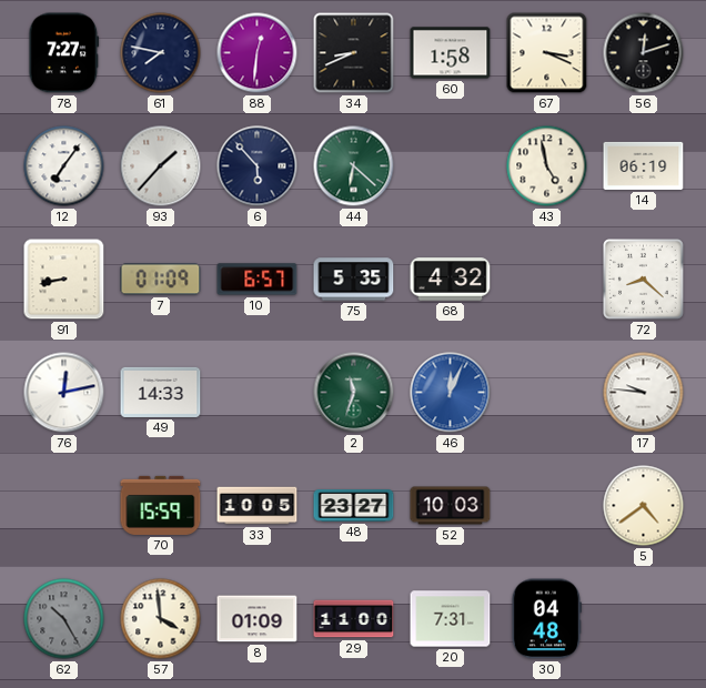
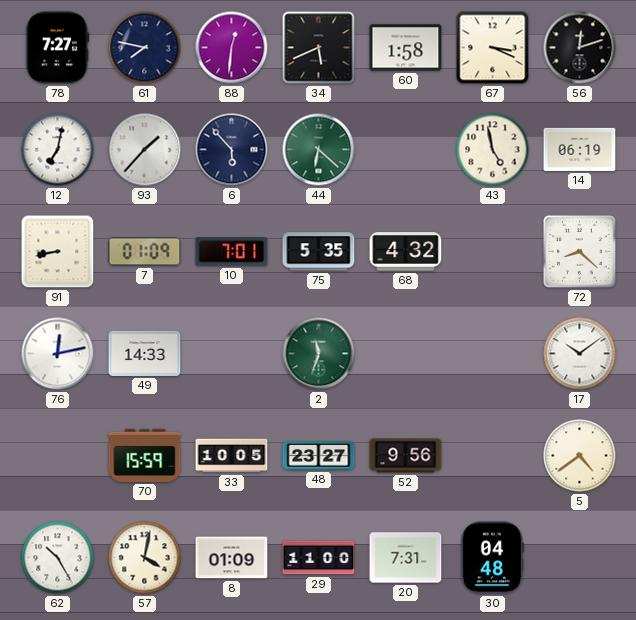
34: 8:41 -> 5:41 (319, 48)
12: 7:06 -> 7:02 (58, 150)
10: 6:57 -> 7:01 (232, 252)
46: 12:04 -> none (451, 393)
17: 9:46 -> 10:09 (580, 354)
52: 10:03 -> 9:56 (406, 456)
62 dial: grey -> white (58, 558)
57: 3:59 -> 4:02 (145, 558)
